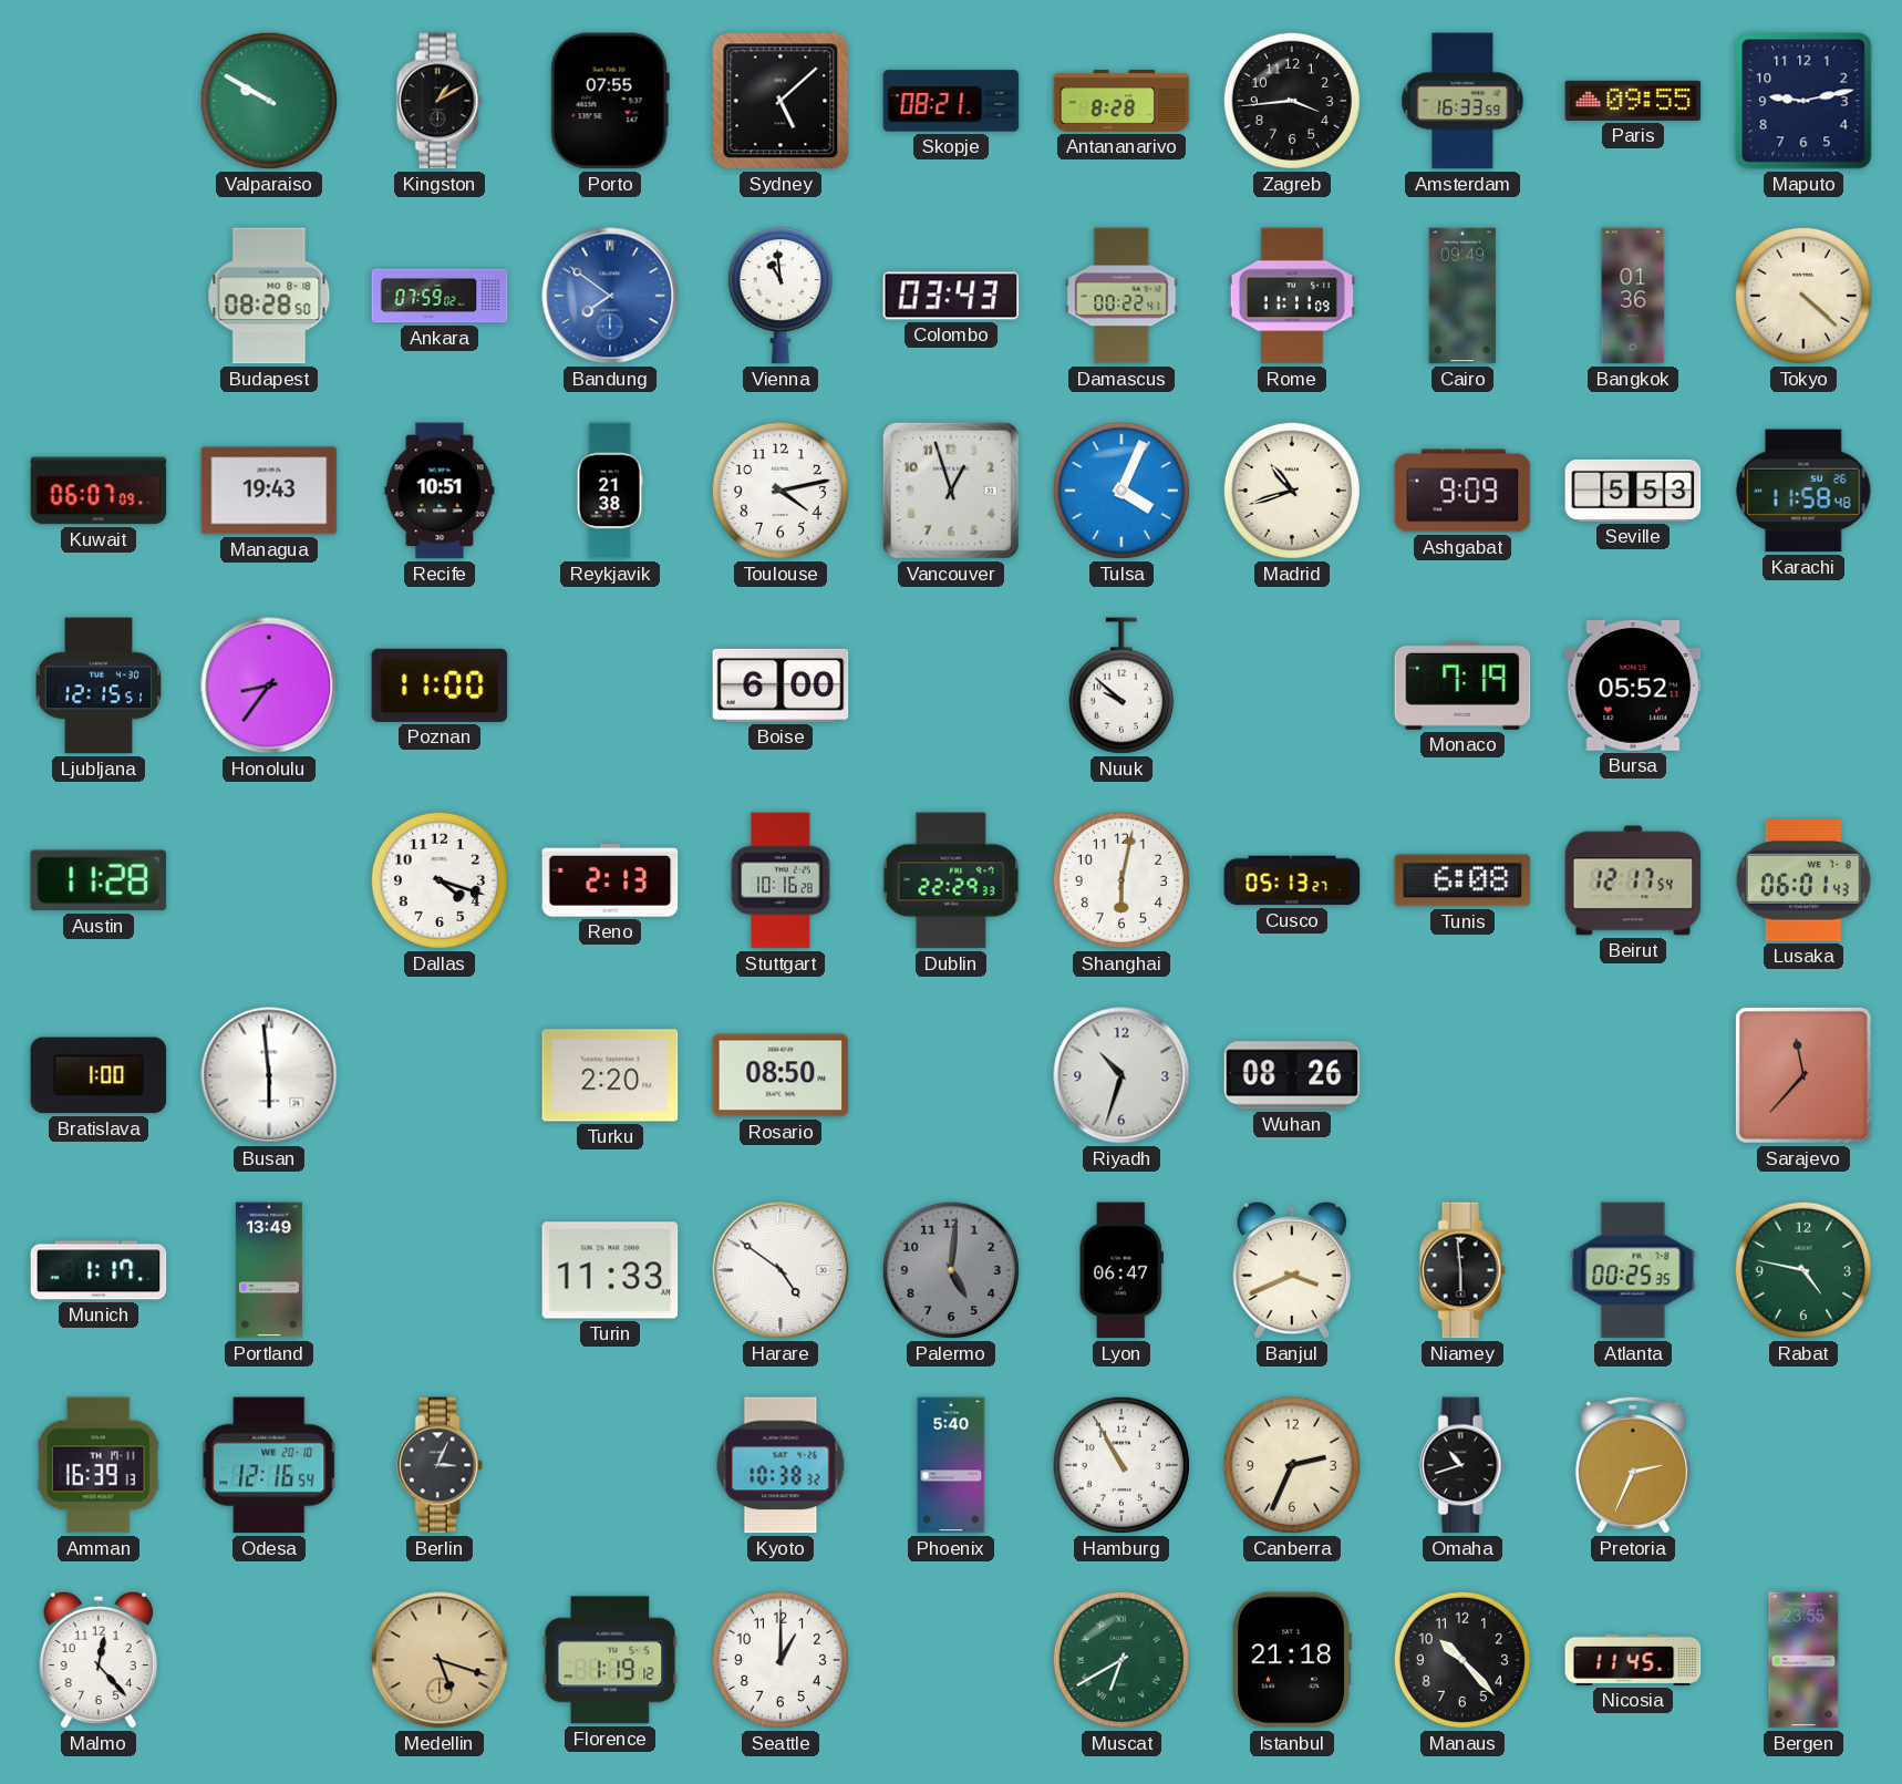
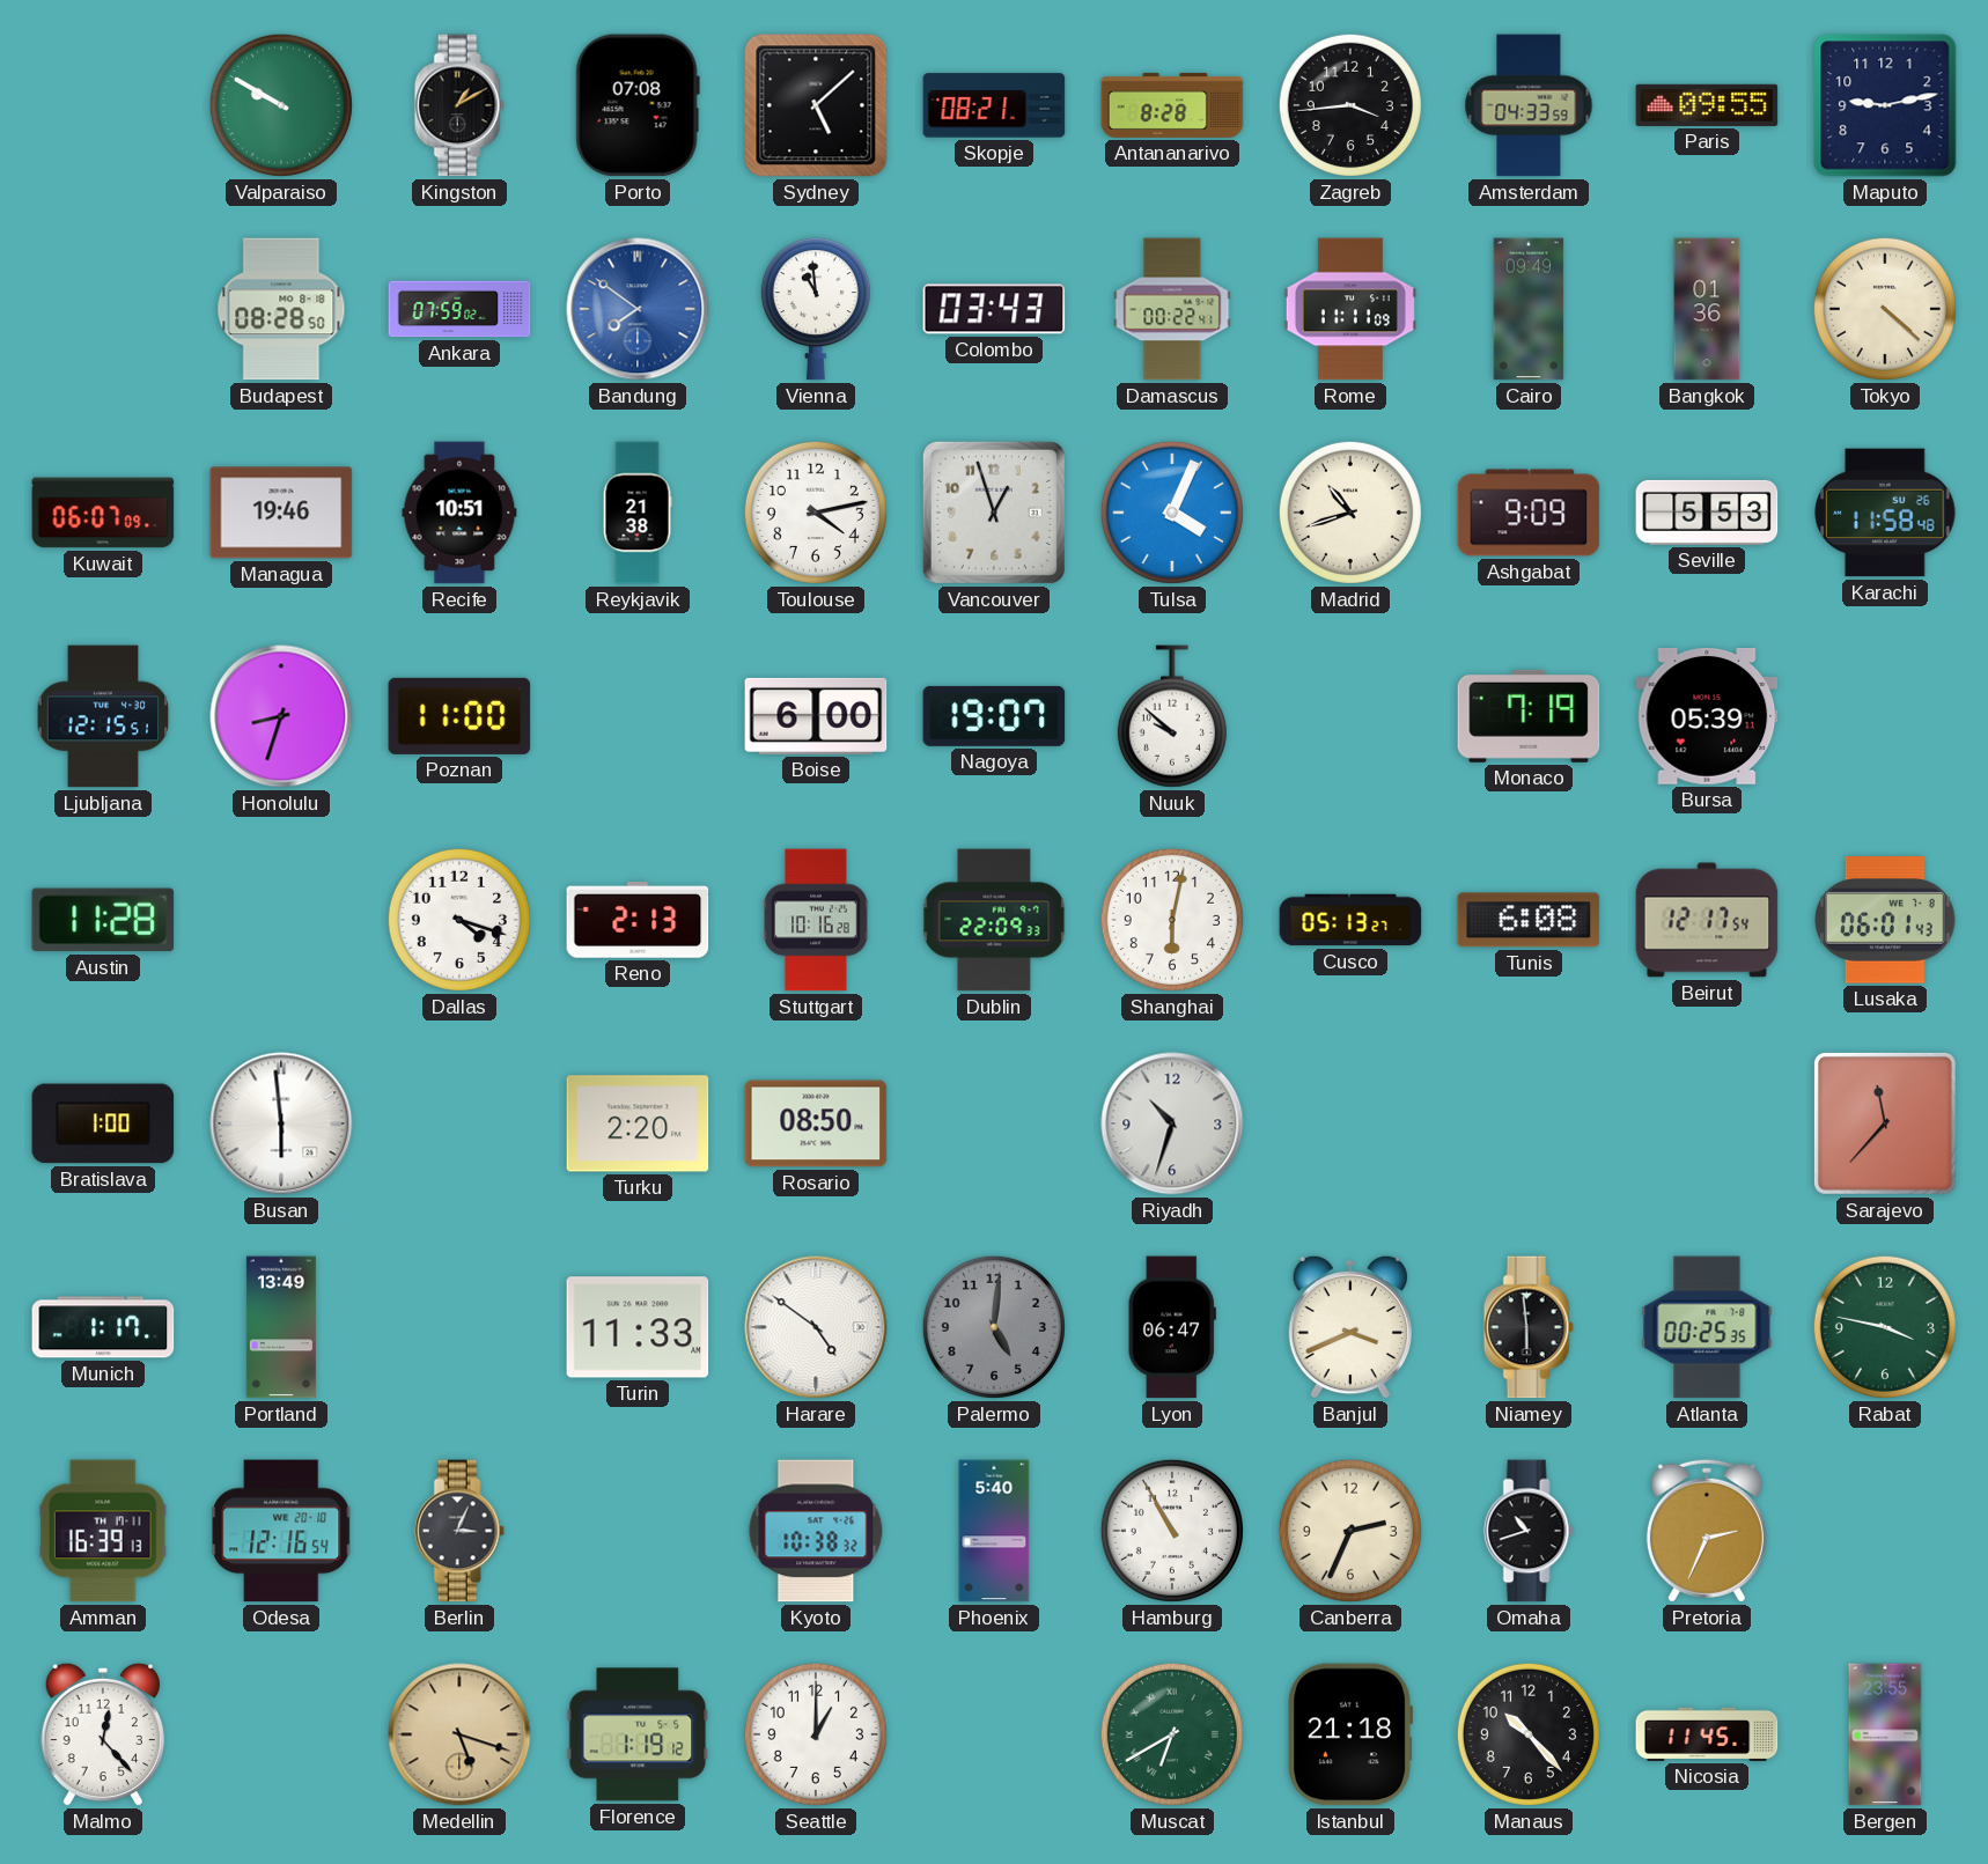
Porto: 07:55 -> 07:08 (638, 105)
Amsterdam: 16:33 -> 04:33 (1529, 105)
Managua: 19:43 -> 19:46 (281, 513)
Honolulu: 8:36 -> 8:33 (281, 716)
Nagoya: none -> 19:07 (994, 716)
Bursa: 05:52 -> 05:39 (1707, 717)
Dublin: 22:29 -> 22:09 (994, 920)
Wuhan: 08:26 -> none (1292, 1075)
Rabat: 4:47 -> 3:47 (1885, 1327)
